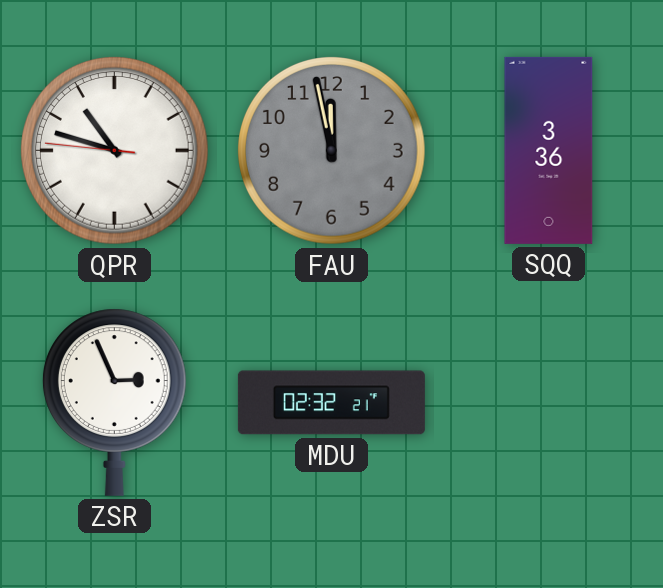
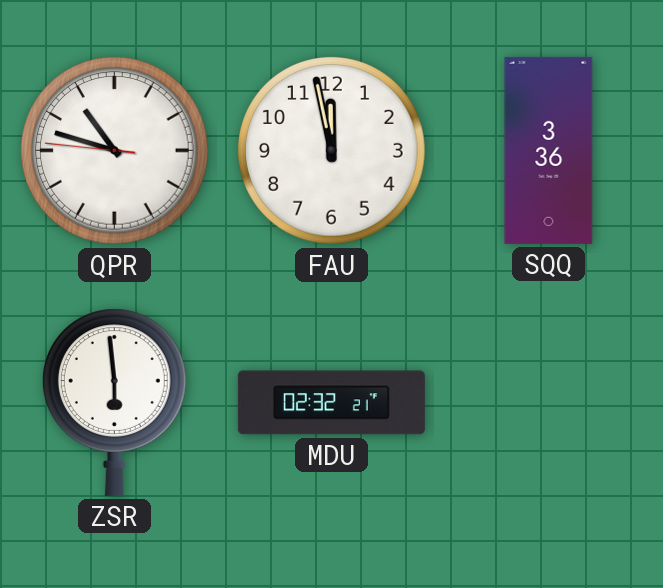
FAU dial: grey -> white (332, 151)
ZSR: 2:56 -> 5:59 (114, 402)
